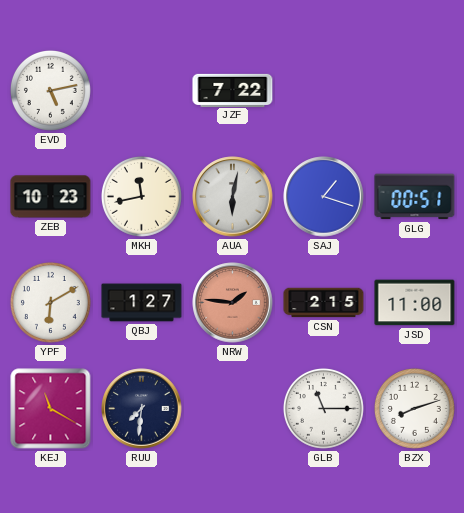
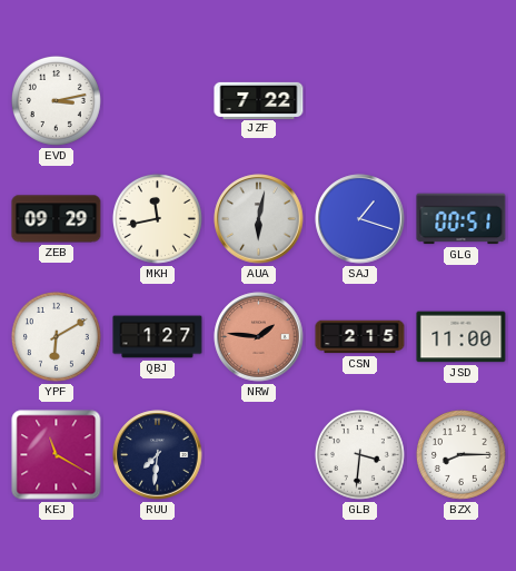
EVD: 5:13 -> 3:13 (56, 100)
ZEB: 10:23 -> 09:29 (57, 219)
GLB: 11:15 -> 3:31 (359, 454)
BZX: 8:12 -> 8:15 (460, 454)
